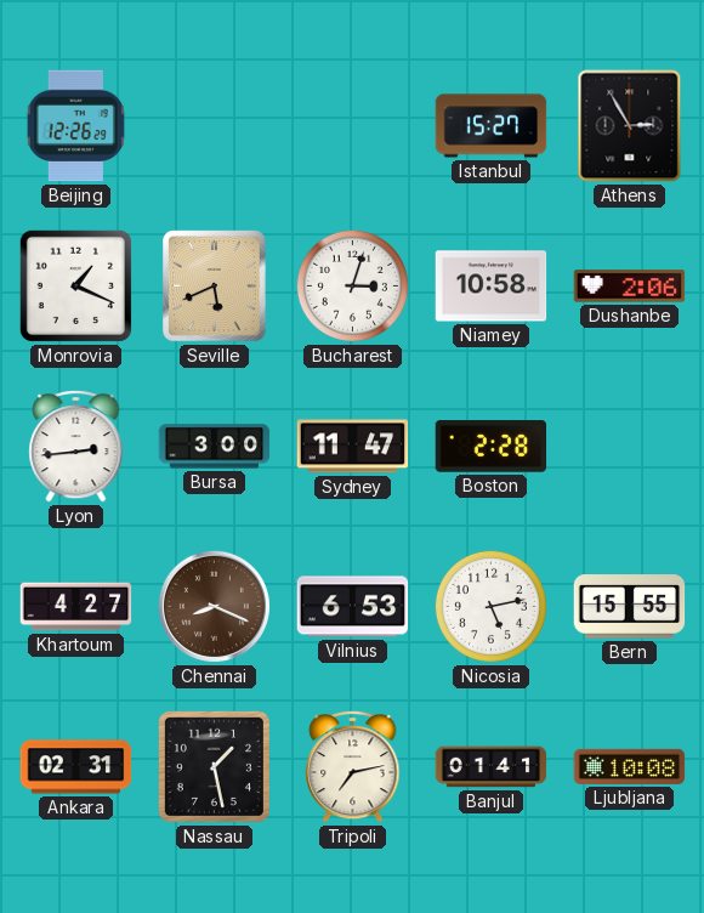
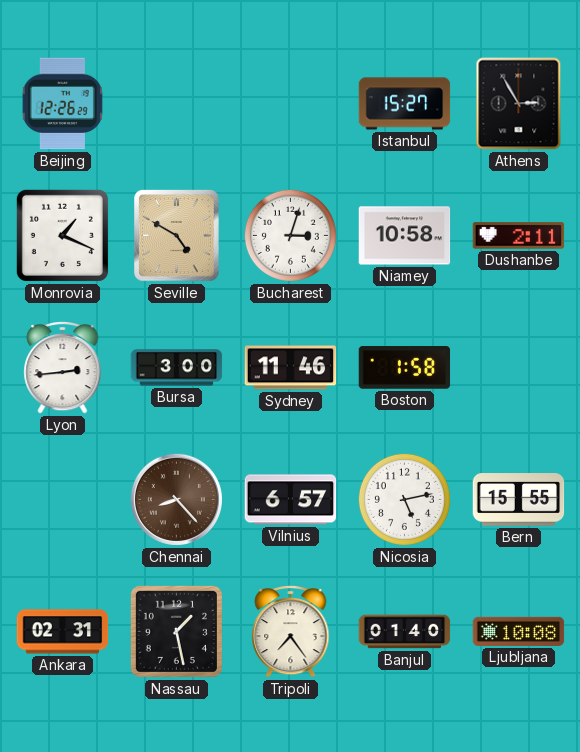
Seville: 5:41 -> 4:50 (177, 236)
Dushanbe: 2:06 -> 2:11 (519, 236)
Sydney: 11:47 -> 11:46 (291, 368)
Boston: 2:28 -> 1:58 (405, 368)
Khartoum: 4:27 -> none (76, 607)
Chennai: 8:19 -> 8:23 (176, 499)
Vilnius: 6:53 -> 6:57 (291, 500)
Tripoli: 7:13 -> 7:24 (291, 632)
Banjul: 01:41 -> 01:40 (405, 632)
